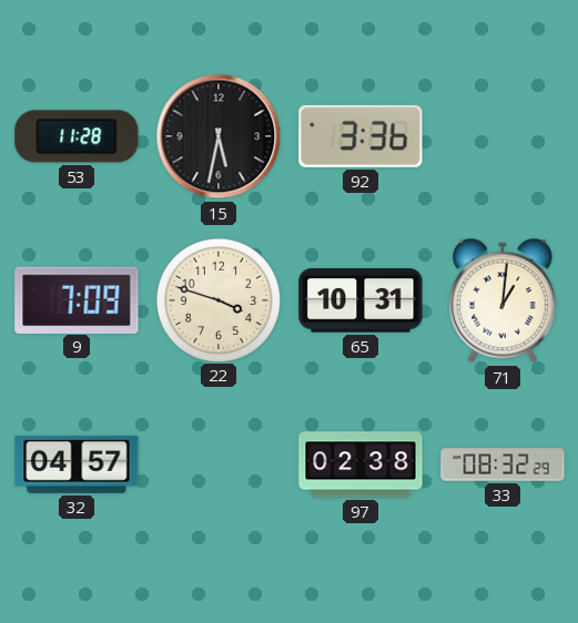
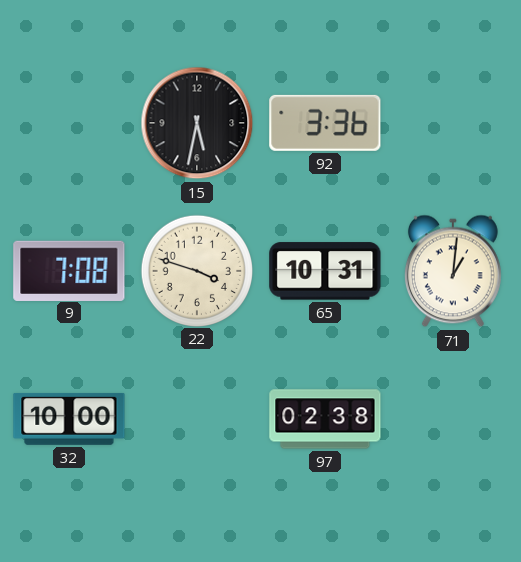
53: 11:28 -> none (77, 136)
9: 7:09 -> 7:08 (69, 270)
32: 04:57 -> 10:00 (69, 419)
33: 08:32 -> none (503, 464)
